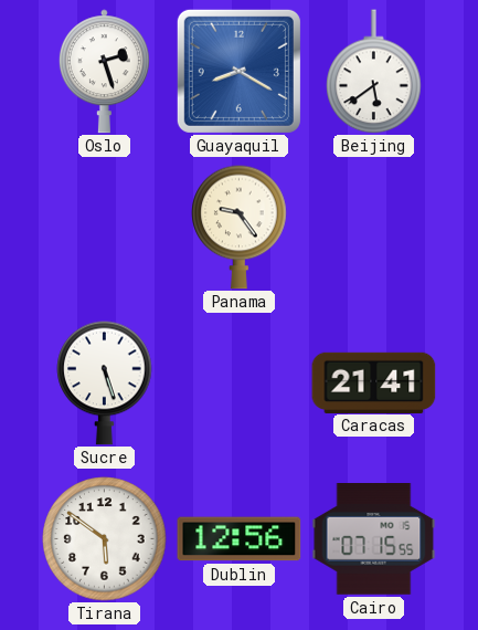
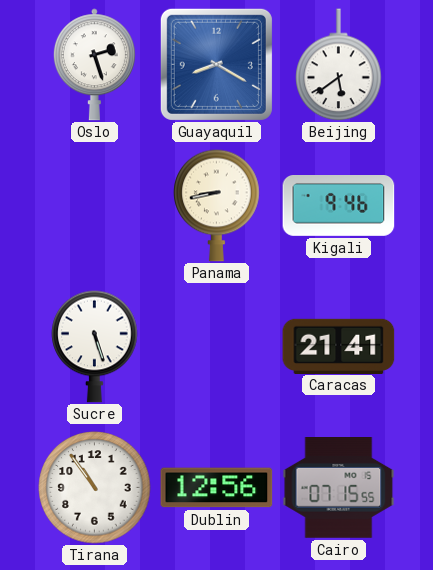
Panama: 9:24 -> 8:43 (217, 205)
Kigali: none -> 9:46 (339, 206)
Tirana: 5:51 -> 10:54 (95, 488)
